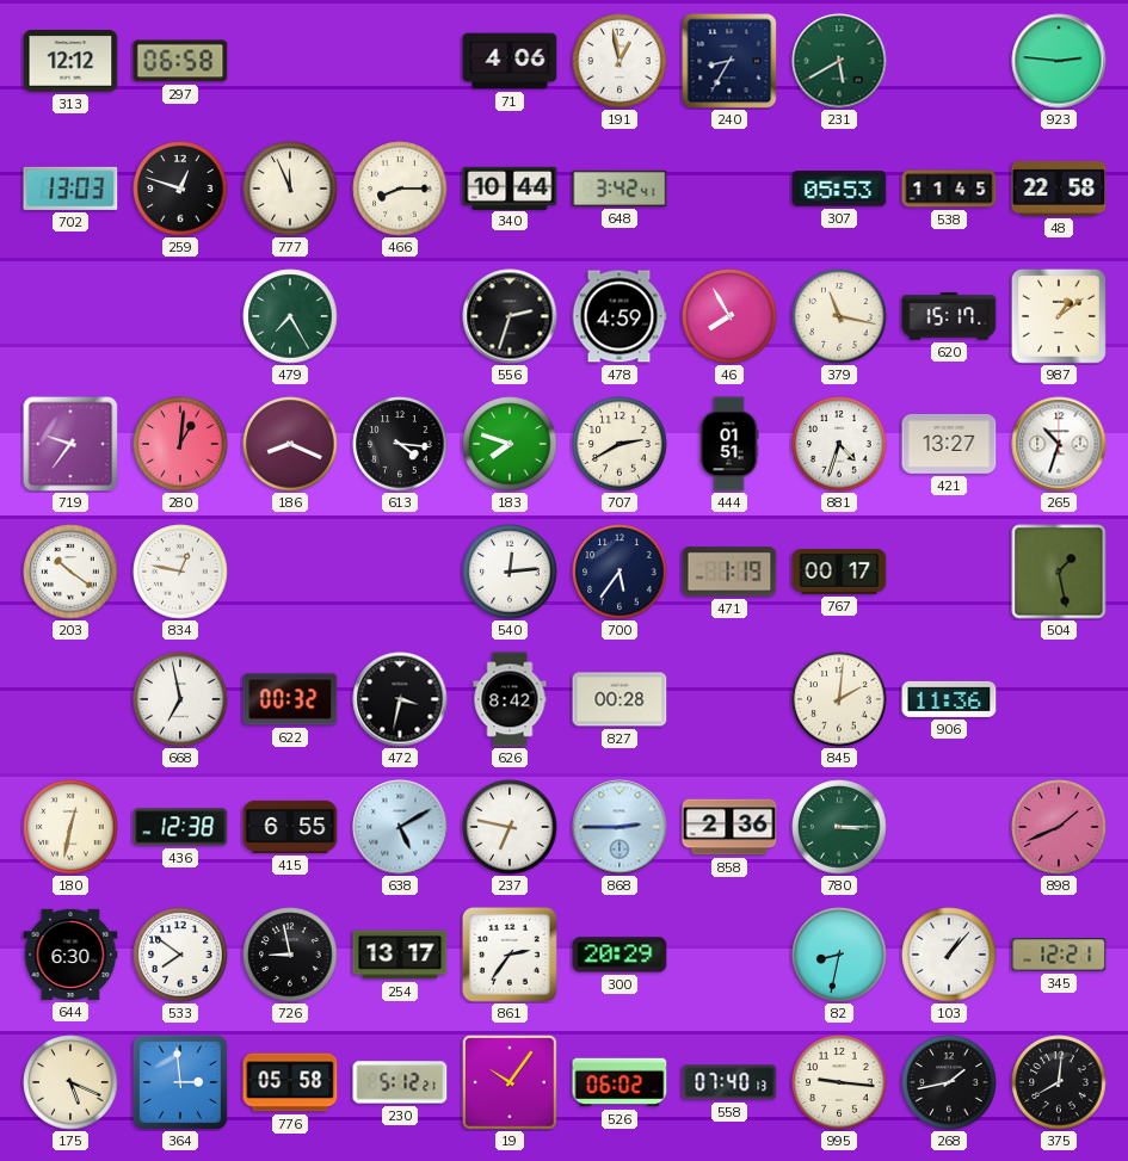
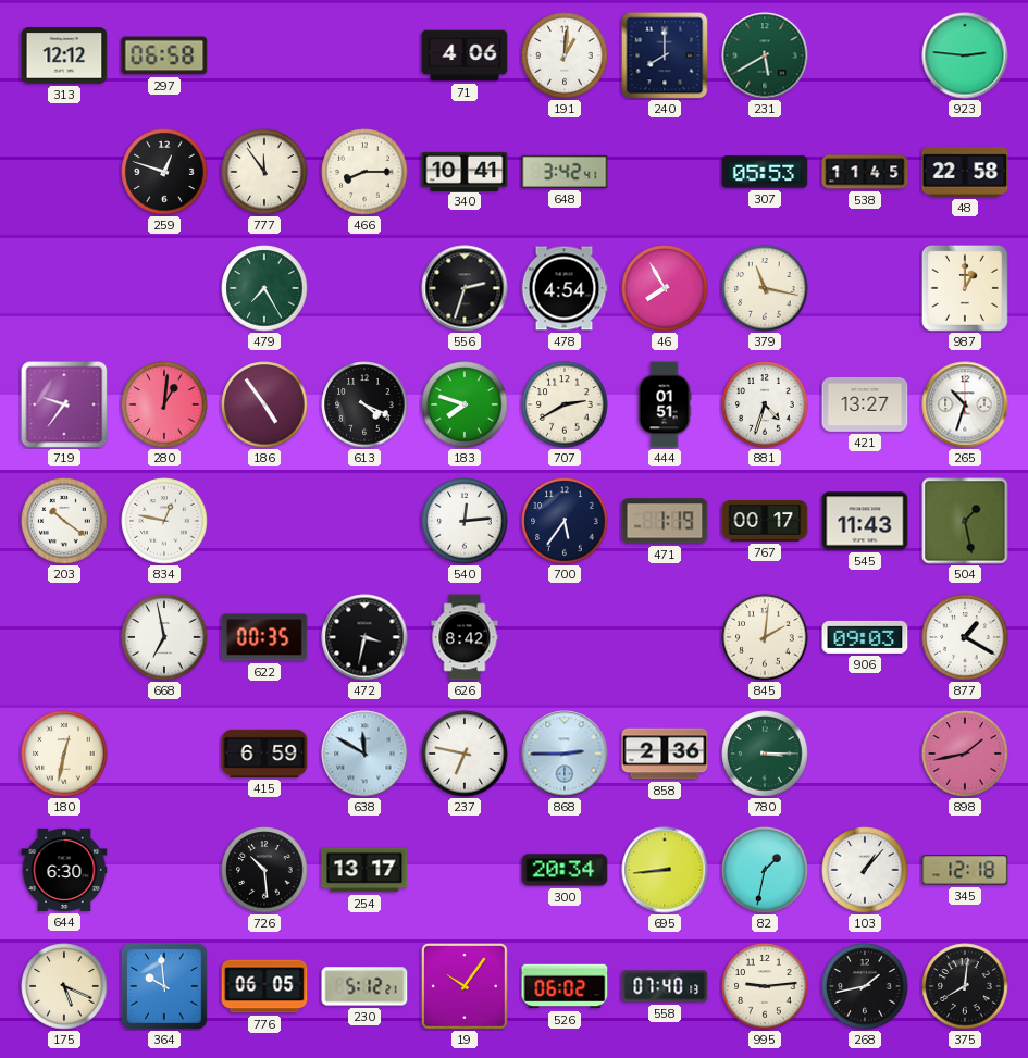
191: 12:58 -> 1:01 (565, 55)
240: 8:35 -> 8:00 (665, 55)
702: 13:03 -> none (70, 189)
777: 11:56 -> 11:54 (264, 172)
340: 10:44 -> 10:41 (465, 171)
478: 4:59 -> 4:54 (565, 288)
620: 15:17 -> none (949, 316)
987: 1:09 -> 1:00 (965, 288)
186: 8:19 -> 4:54 (264, 404)
613: 4:16 -> 4:19 (364, 404)
545: none -> 11:43 (865, 521)
622: 00:32 -> 00:35 (264, 637)
827: 00:28 -> none (620, 699)
906: 11:36 -> 09:03 (865, 637)
877: none -> 1:20 (965, 637)
436: 12:38 -> none (180, 827)
415: 6:55 -> 6:59 (264, 754)
638: 5:10 -> 11:50 (364, 754)
898: 1:41 -> 1:43 (965, 754)
533: 7:51 -> none (180, 955)
726: 8:58 -> 10:29 (264, 870)
861: 2:36 -> none (510, 955)
300: 20:29 -> 20:34 (565, 870)
695: none -> 8:44 (665, 870)
82: 8:32 -> 1:32 (765, 870)
345: 12:21 -> 12:18 (965, 870)
364: 2:59 -> 9:59 (164, 986)
776: 05:58 -> 06:05 (264, 986)
995: 9:16 -> 9:14 (765, 986)
